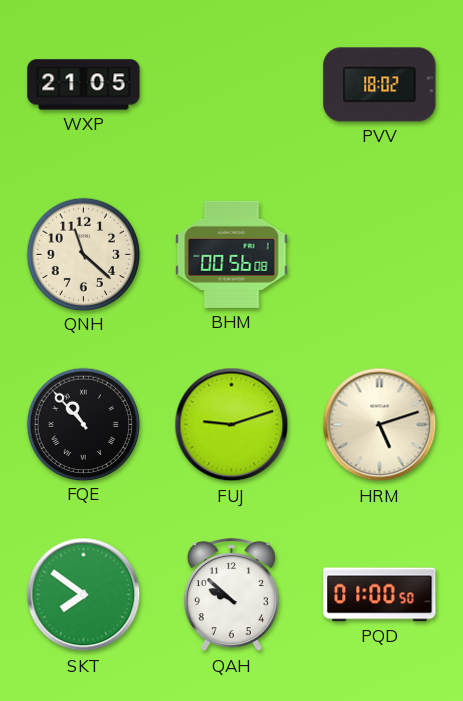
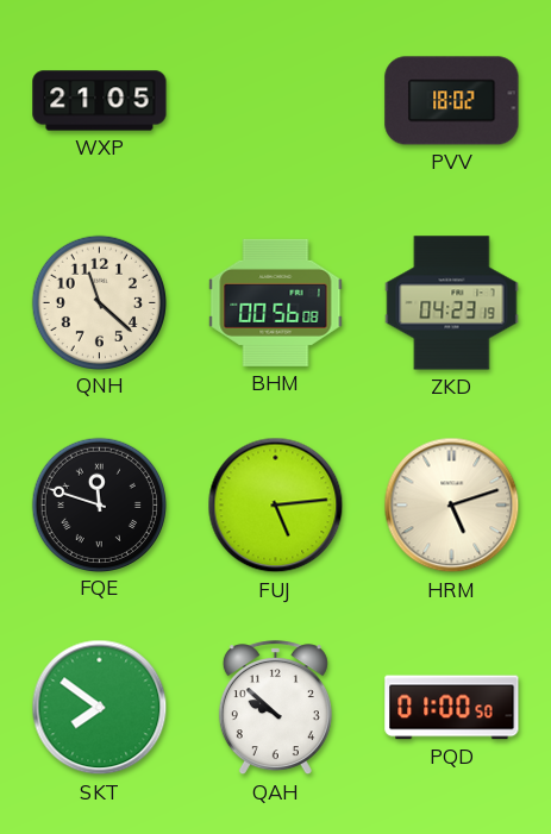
ZKD: none -> 04:23 (452, 303)
FQE: 10:53 -> 11:48 (99, 504)
FUJ: 9:12 -> 5:14 (276, 506)
